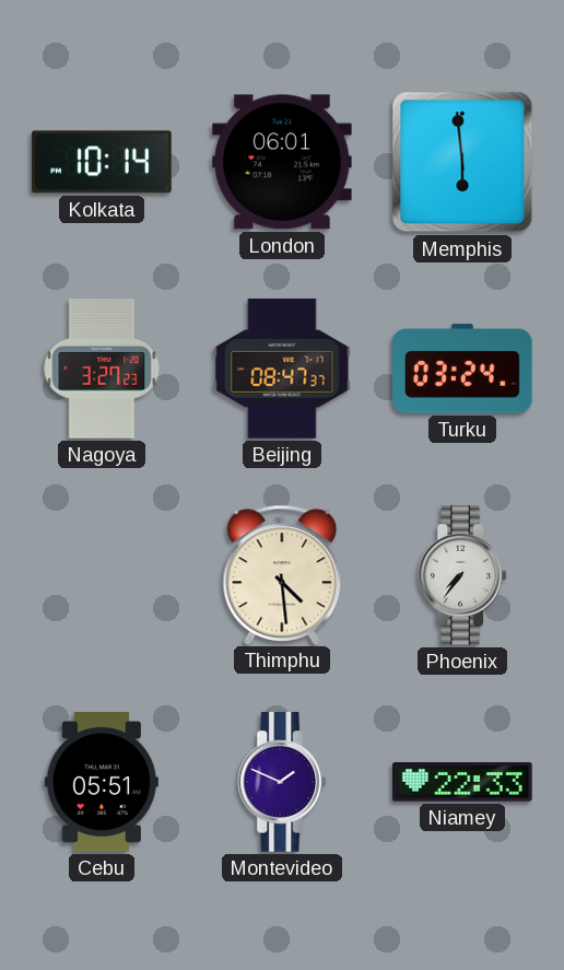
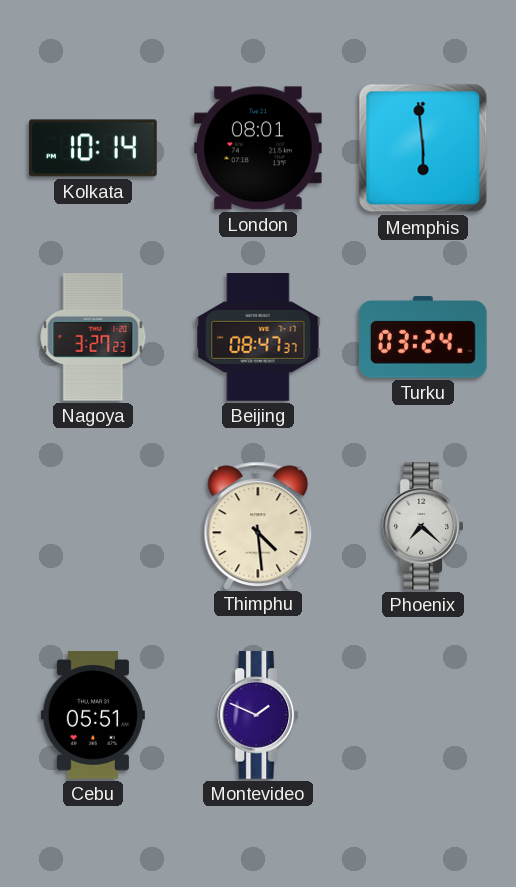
London: 06:01 -> 08:01 (259, 148)
Phoenix: 7:36 -> 7:22 (423, 526)
Niamey: 22:33 -> none (463, 783)
